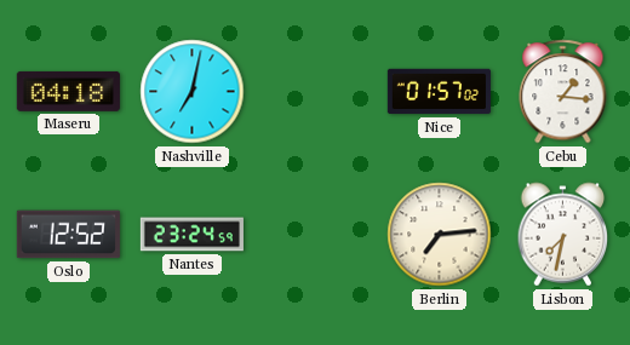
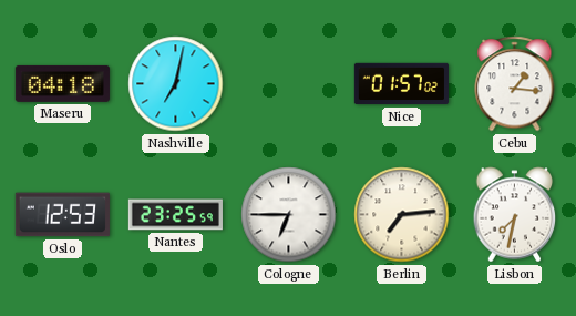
Oslo: 12:52 -> 12:53 (62, 215)
Nantes: 23:24 -> 23:25 (175, 215)
Cologne: none -> 6:45 (289, 215)
